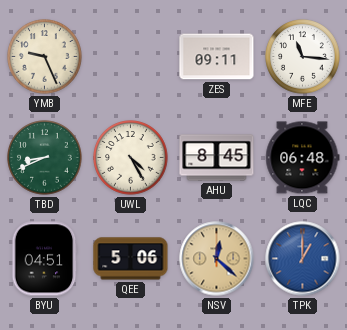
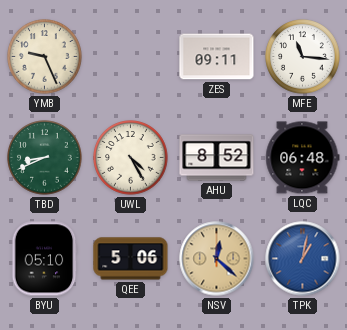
AHU: 8:45 -> 8:52 (217, 158)
BYU: 04:51 -> 05:10 (44, 259)
TPK: 1:00 -> 1:02 (303, 259)
